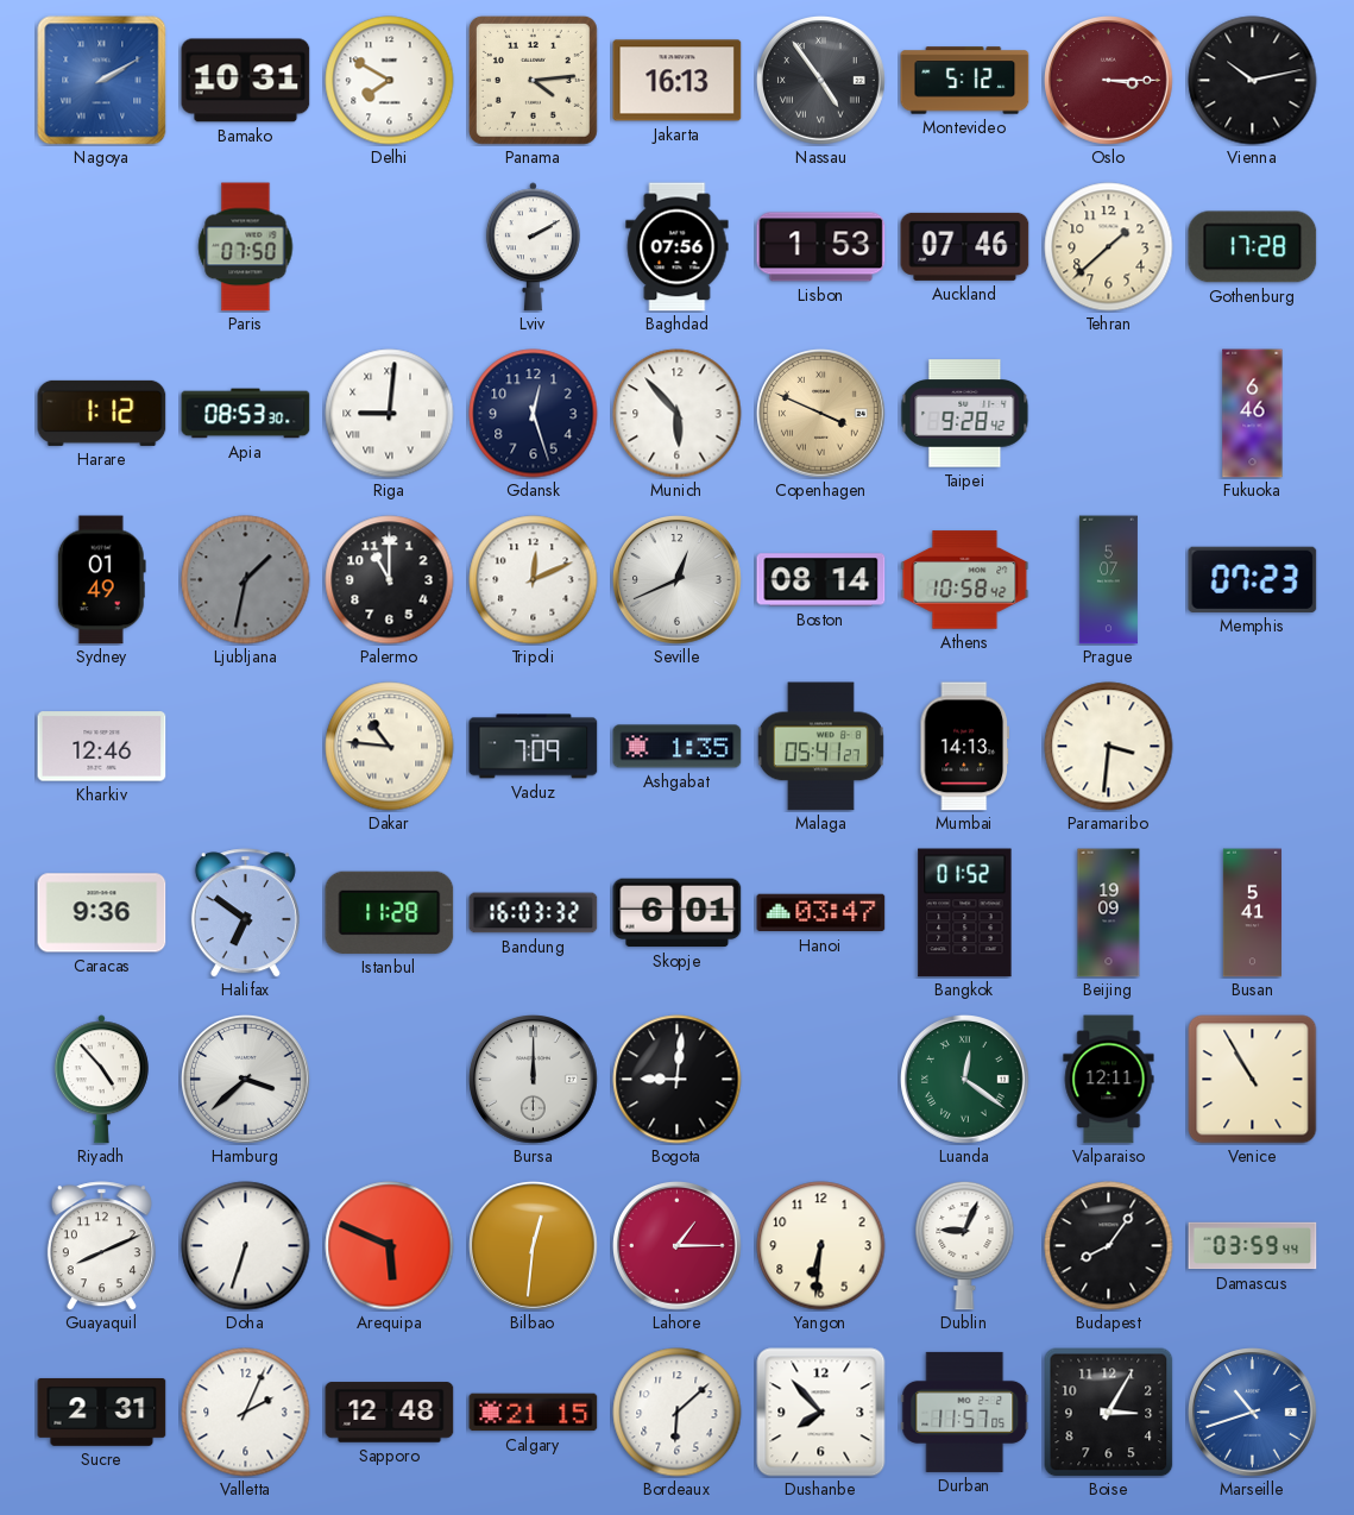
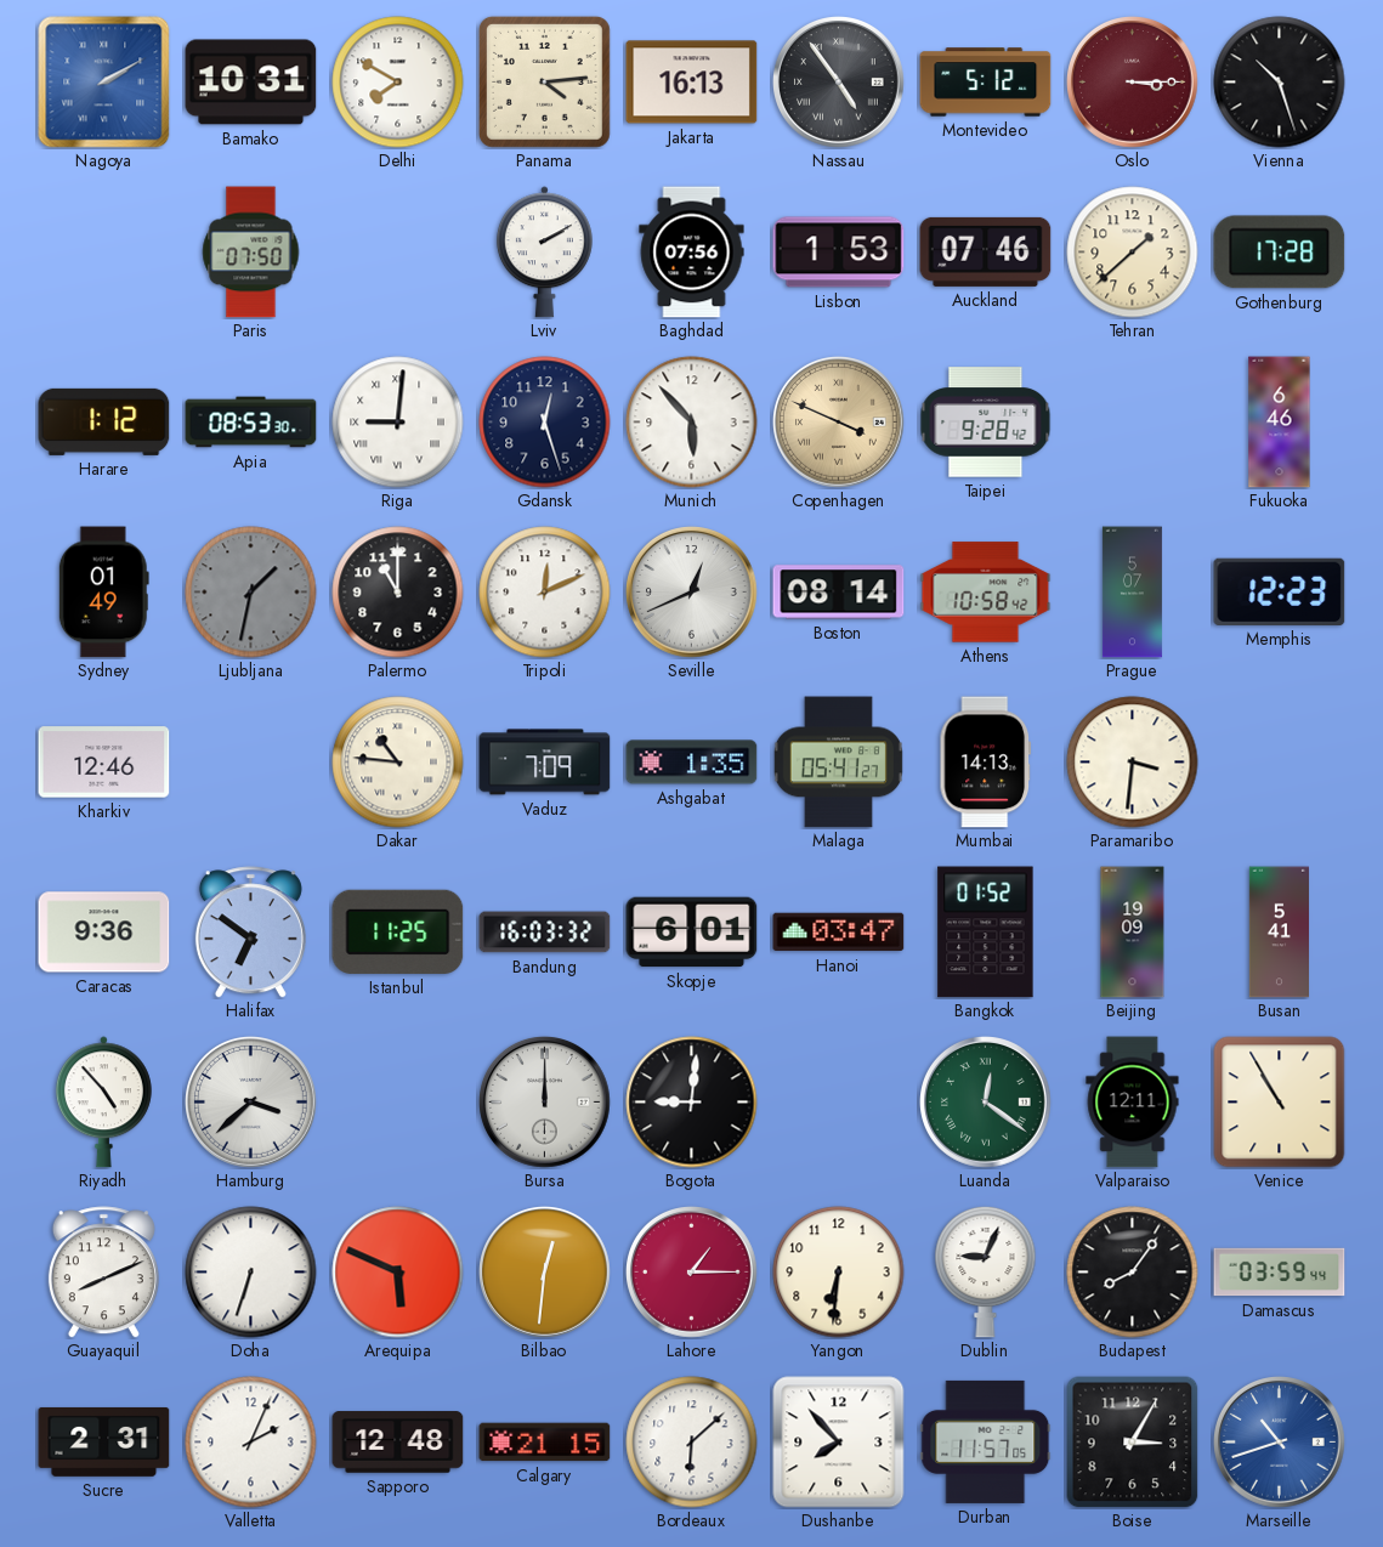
Vienna: 10:13 -> 10:27 (1280, 83)
Memphis: 07:23 -> 12:23 (1280, 591)
Istanbul: 11:28 -> 11:25 (398, 931)
